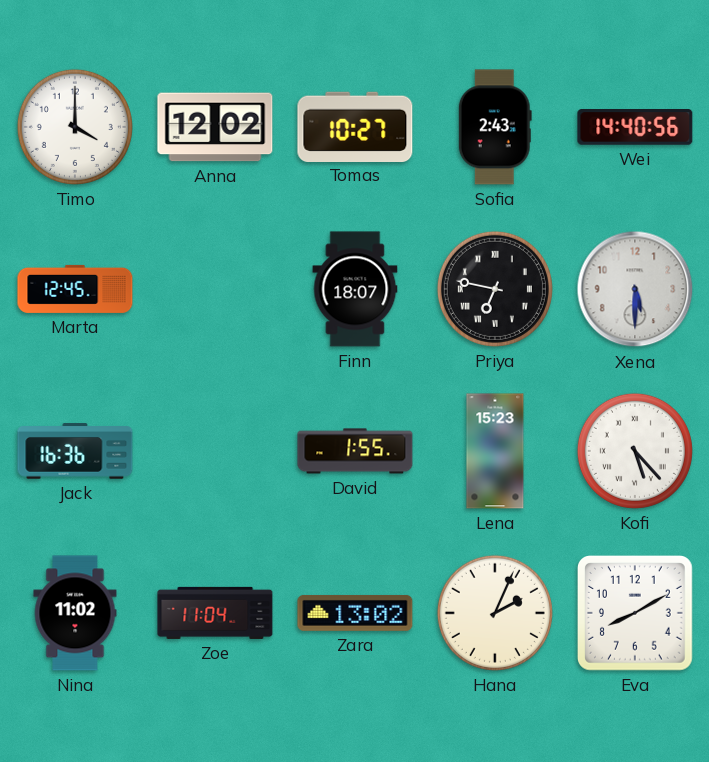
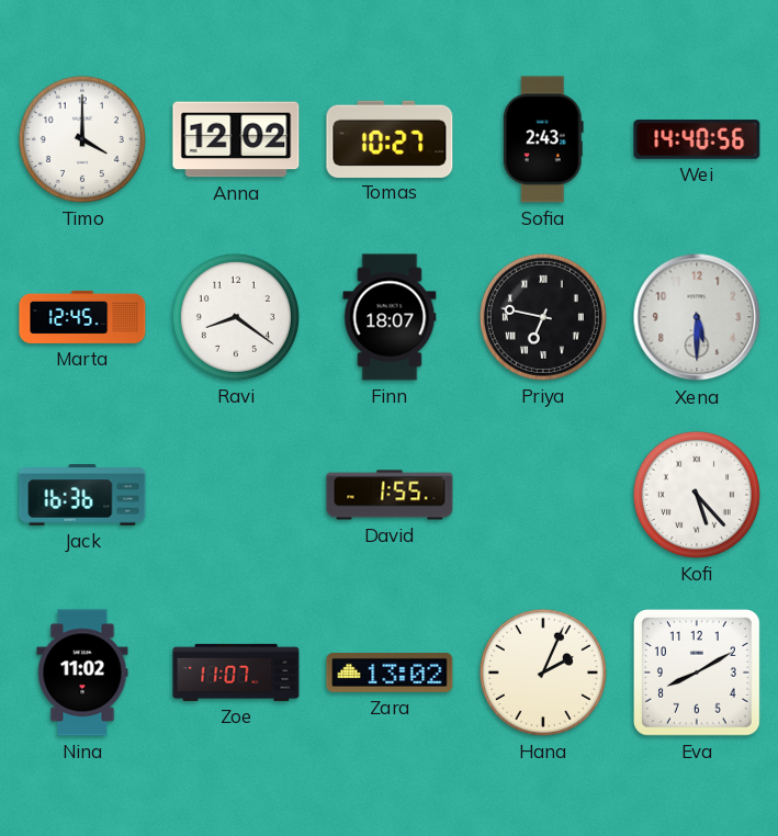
Ravi: none -> 8:21 (236, 317)
Lena: 15:23 -> none (495, 451)
Zoe: 11:04 -> 11:07 (236, 673)
